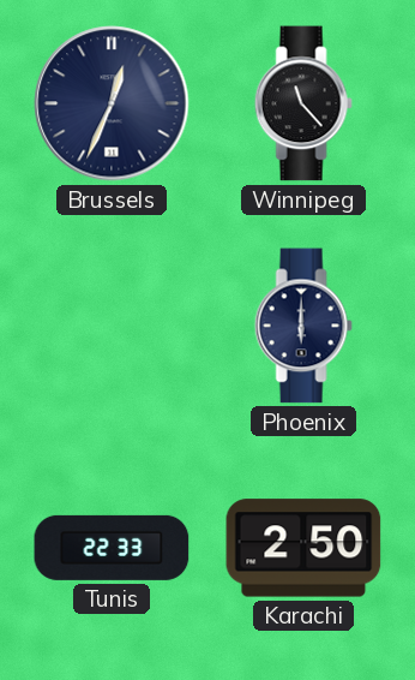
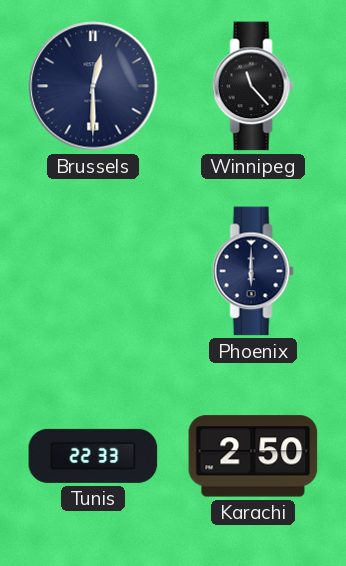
Brussels: 12:34 -> 12:30 (93, 86)
